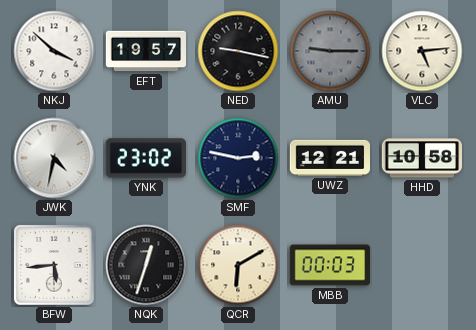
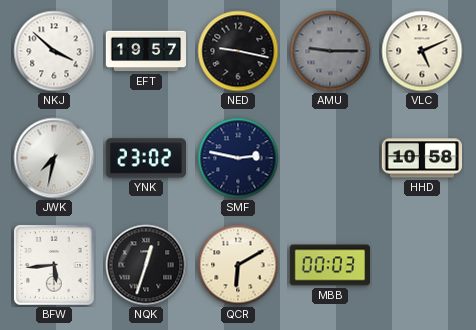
VLC: 5:14 -> 5:11 (422, 51)
JWK: 4:32 -> 7:32 (54, 158)
UWZ: 12:21 -> none (329, 158)
